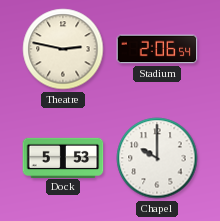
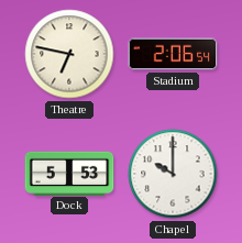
Theatre: 2:47 -> 6:47 (69, 54)
